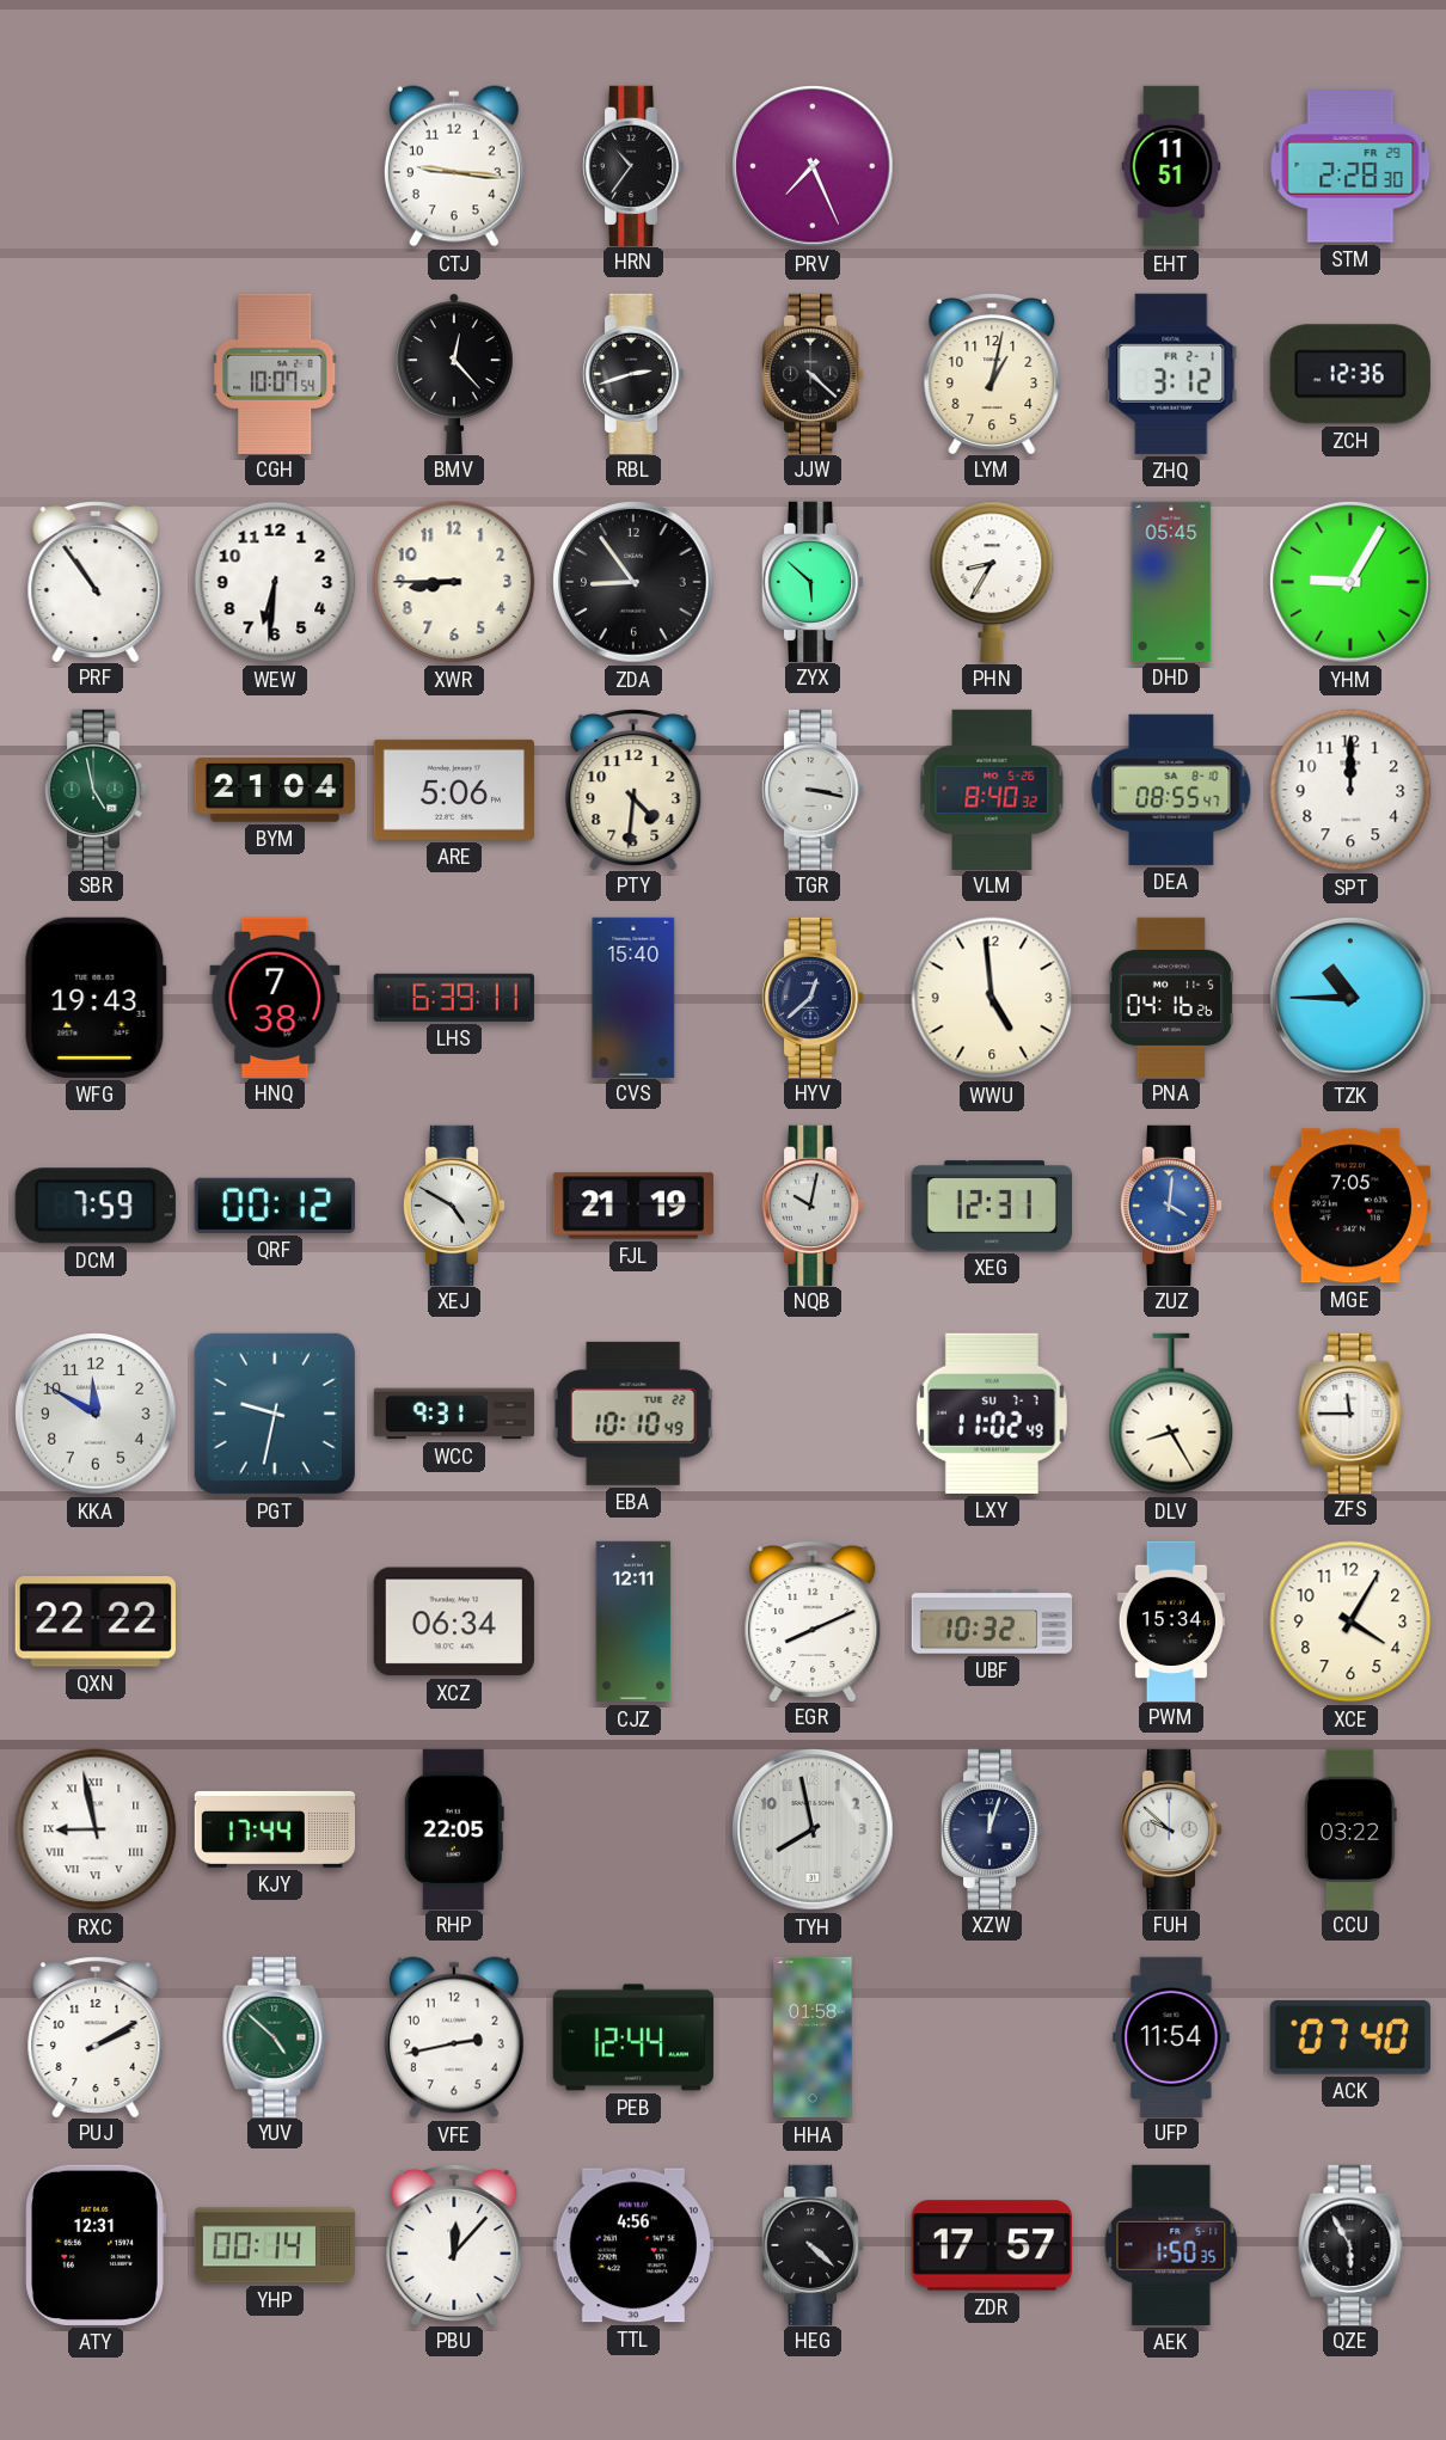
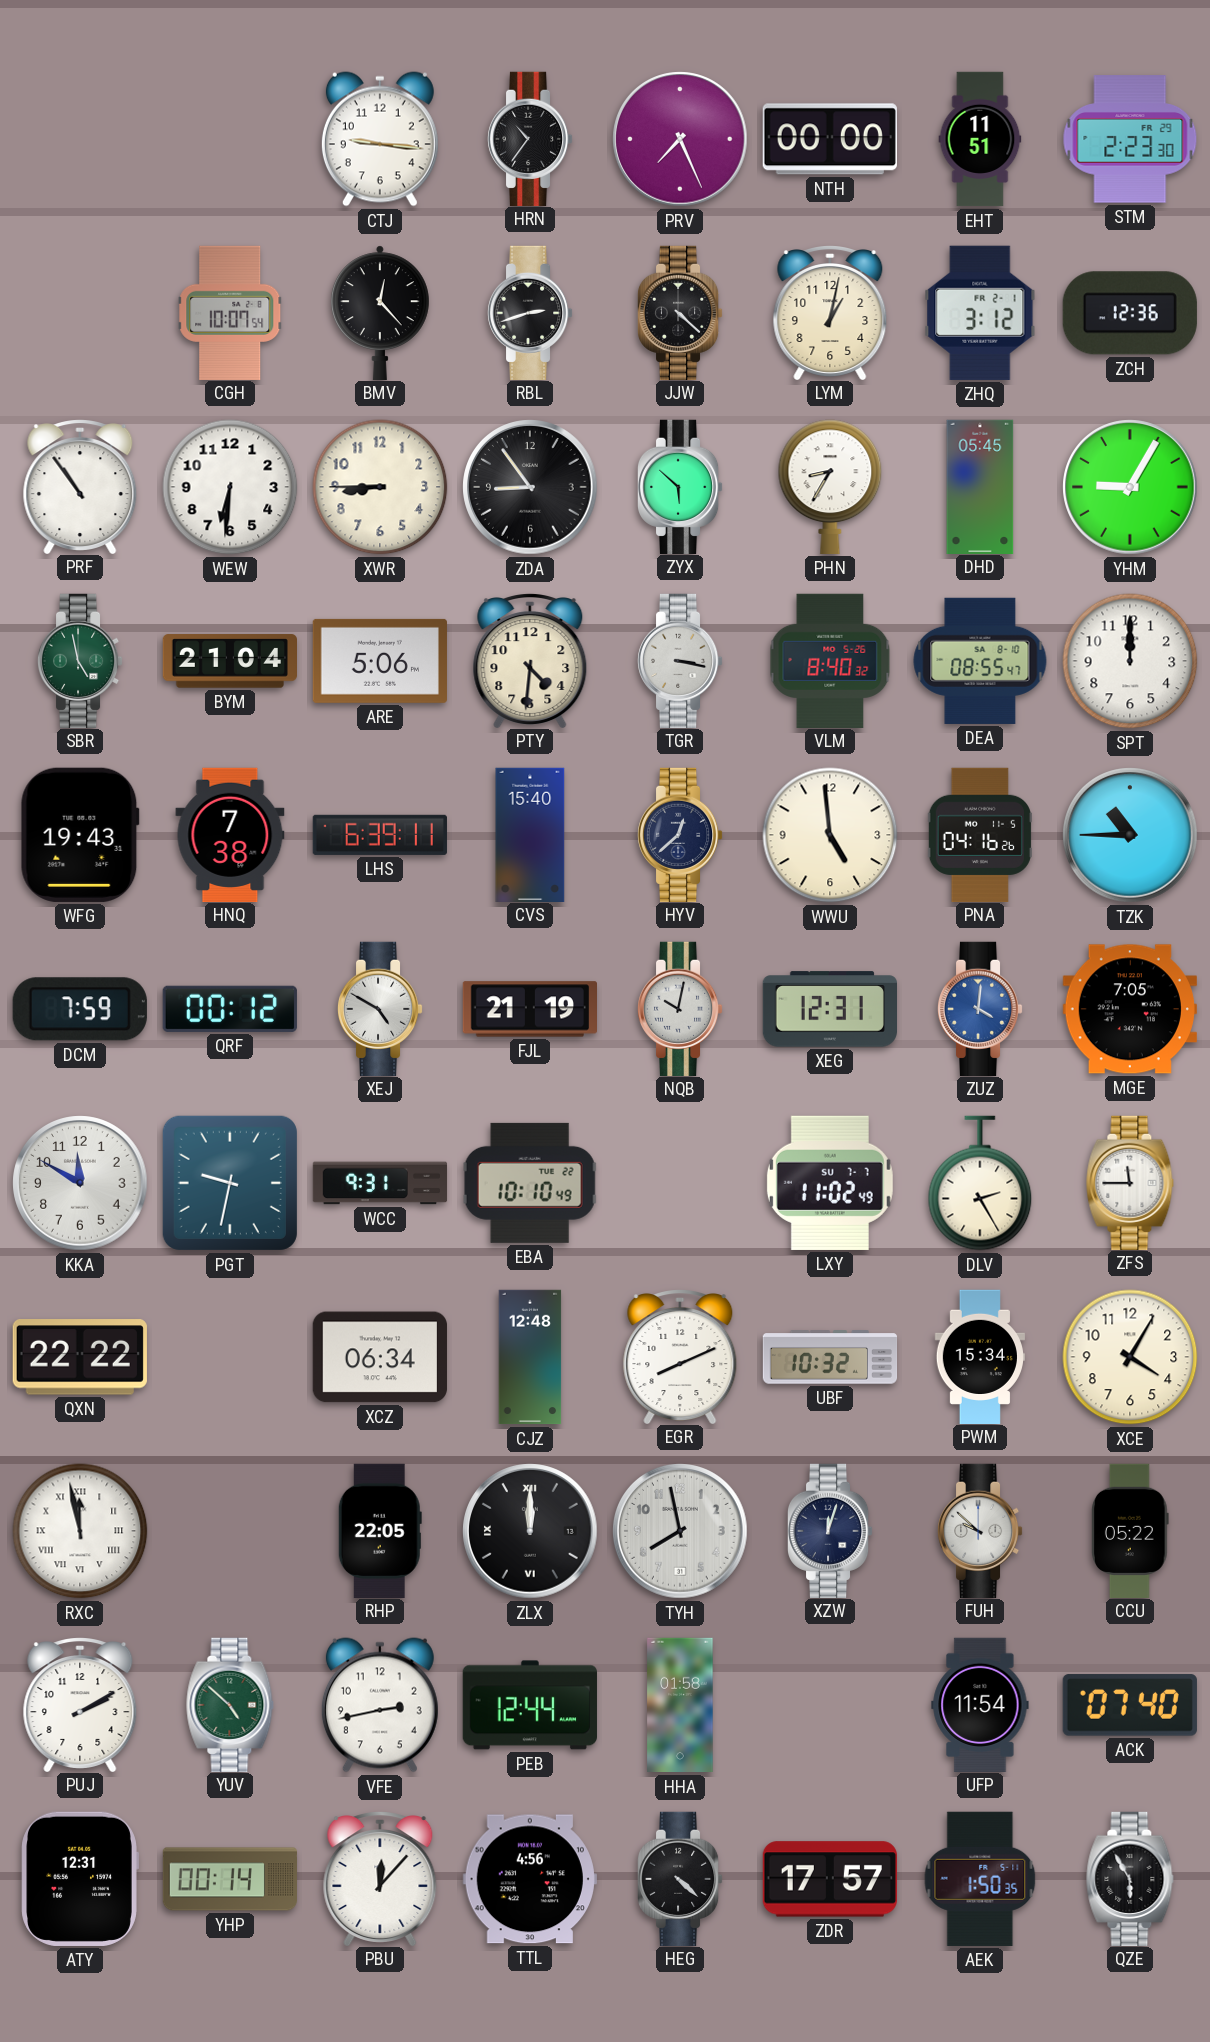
NTH: none -> 00:00 (830, 139)
STM: 2:28 -> 2:23 (1130, 139)
DLV: 8:25 -> 2:25 (980, 1183)
CJZ: 12:11 -> 12:48 (530, 1357)
RXC: 8:58 -> 11:58 (80, 1531)
KJY: 17:44 -> none (275, 1829)
ZLX: none -> 12:00 (530, 1531)
CCU: 03:22 -> 05:22 (1131, 1530)
